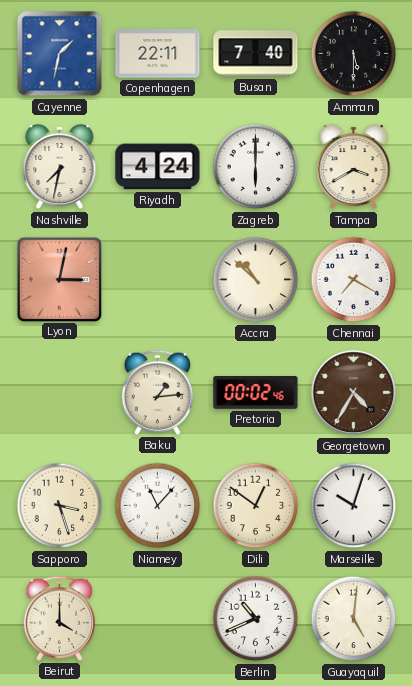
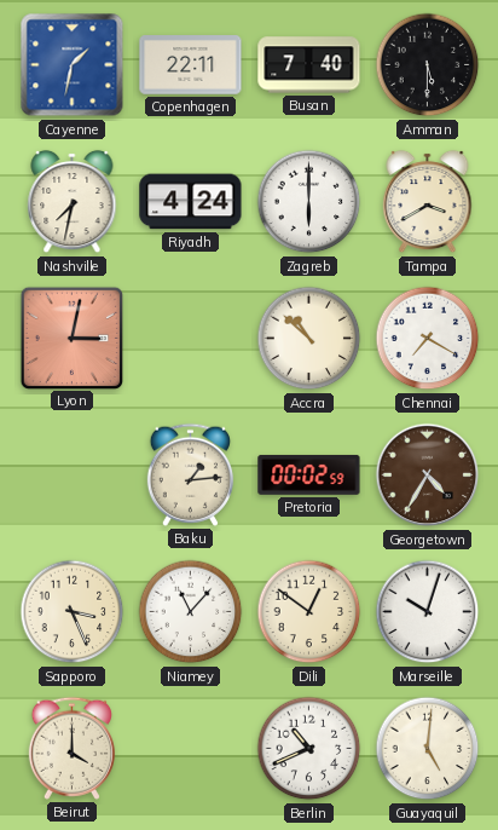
Pretoria: 00:02:46 -> 00:02:59 (309, 475)
Sapporo: 3:27 -> 3:26 (73, 612)
